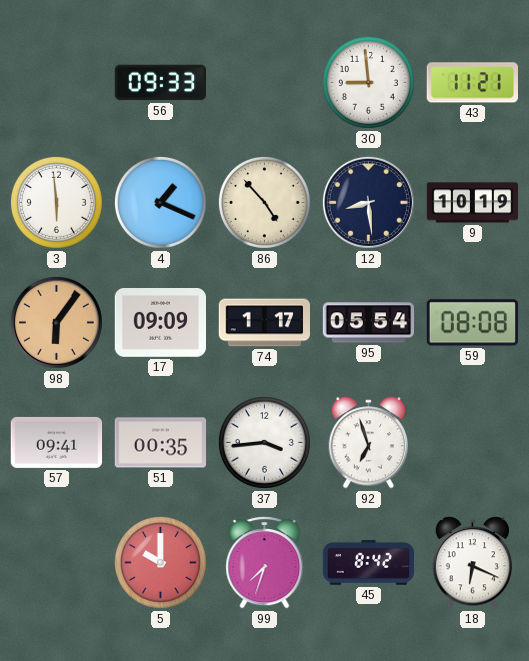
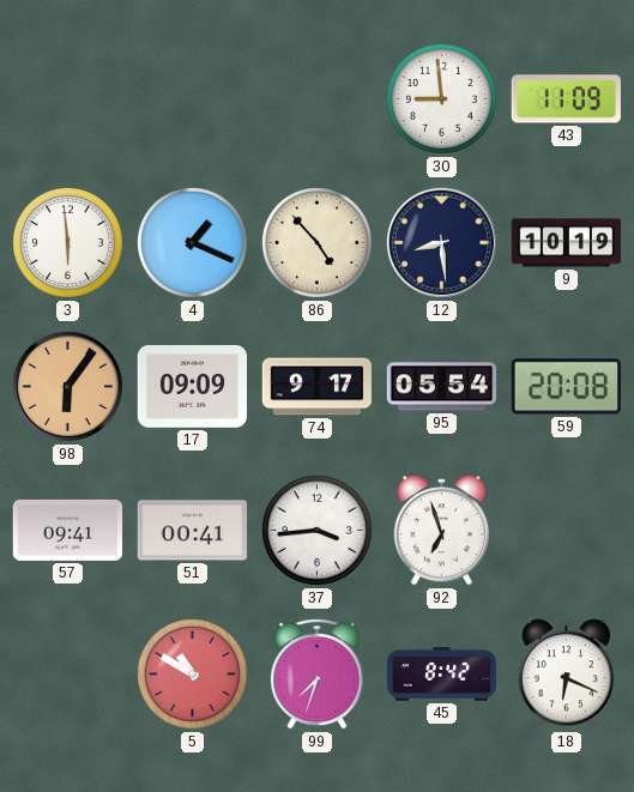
56: 09:33 -> none (161, 83)
43: 11:21 -> 11:09 (566, 99)
74: 1:17 -> 9:17 (316, 387)
59: 08:08 -> 20:08 (566, 387)
51: 00:35 -> 00:41 (193, 531)
5: 10:00 -> 10:50 (192, 673)
